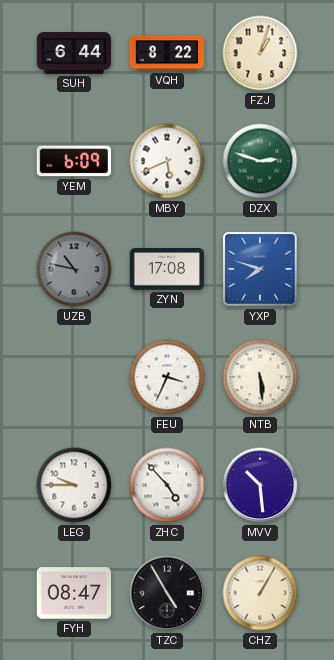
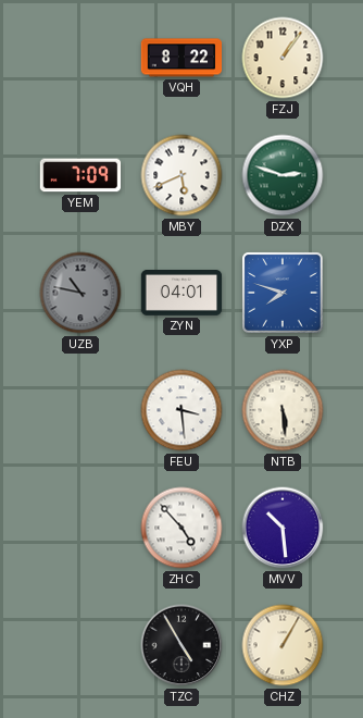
SUH: 6:44 -> none (74, 53)
FZJ: 1:03 -> 1:06 (283, 58)
YEM: 6:09 -> 7:09 (80, 175)
ZYN: 17:08 -> 04:01 (181, 294)
FEU: 3:34 -> 3:29 (181, 410)
LEG: 9:45 -> none (74, 485)
FYH: 08:47 -> none (74, 593)
